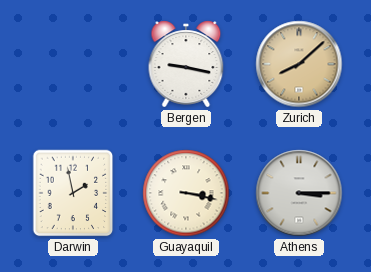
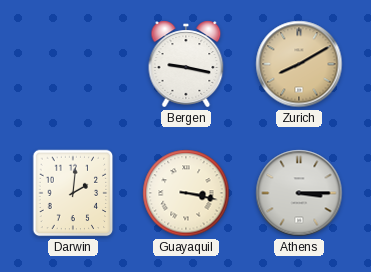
Zurich: 8:08 -> 8:10 (299, 64)
Darwin: 1:58 -> 2:01 (73, 193)
